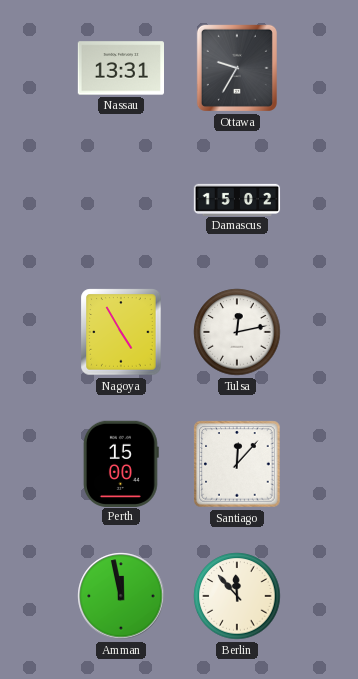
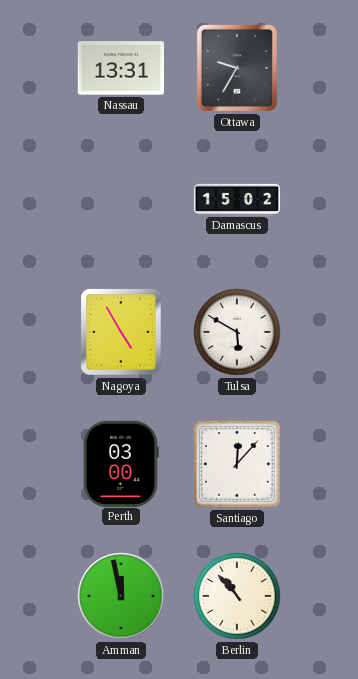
Tulsa: 12:13 -> 5:50 (237, 332)
Perth: 15:00 -> 03:00 (121, 463)
Berlin: 11:53 -> 10:53 (237, 596)
